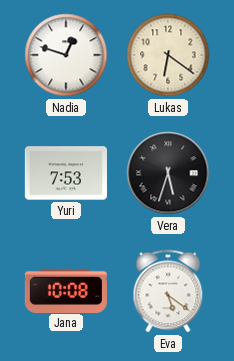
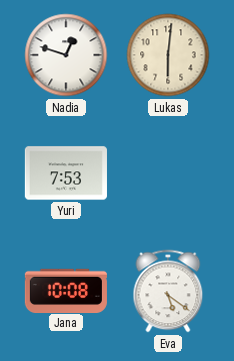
Lukas: 6:21 -> 6:01 (168, 55)
Vera: 5:33 -> none (168, 173)
